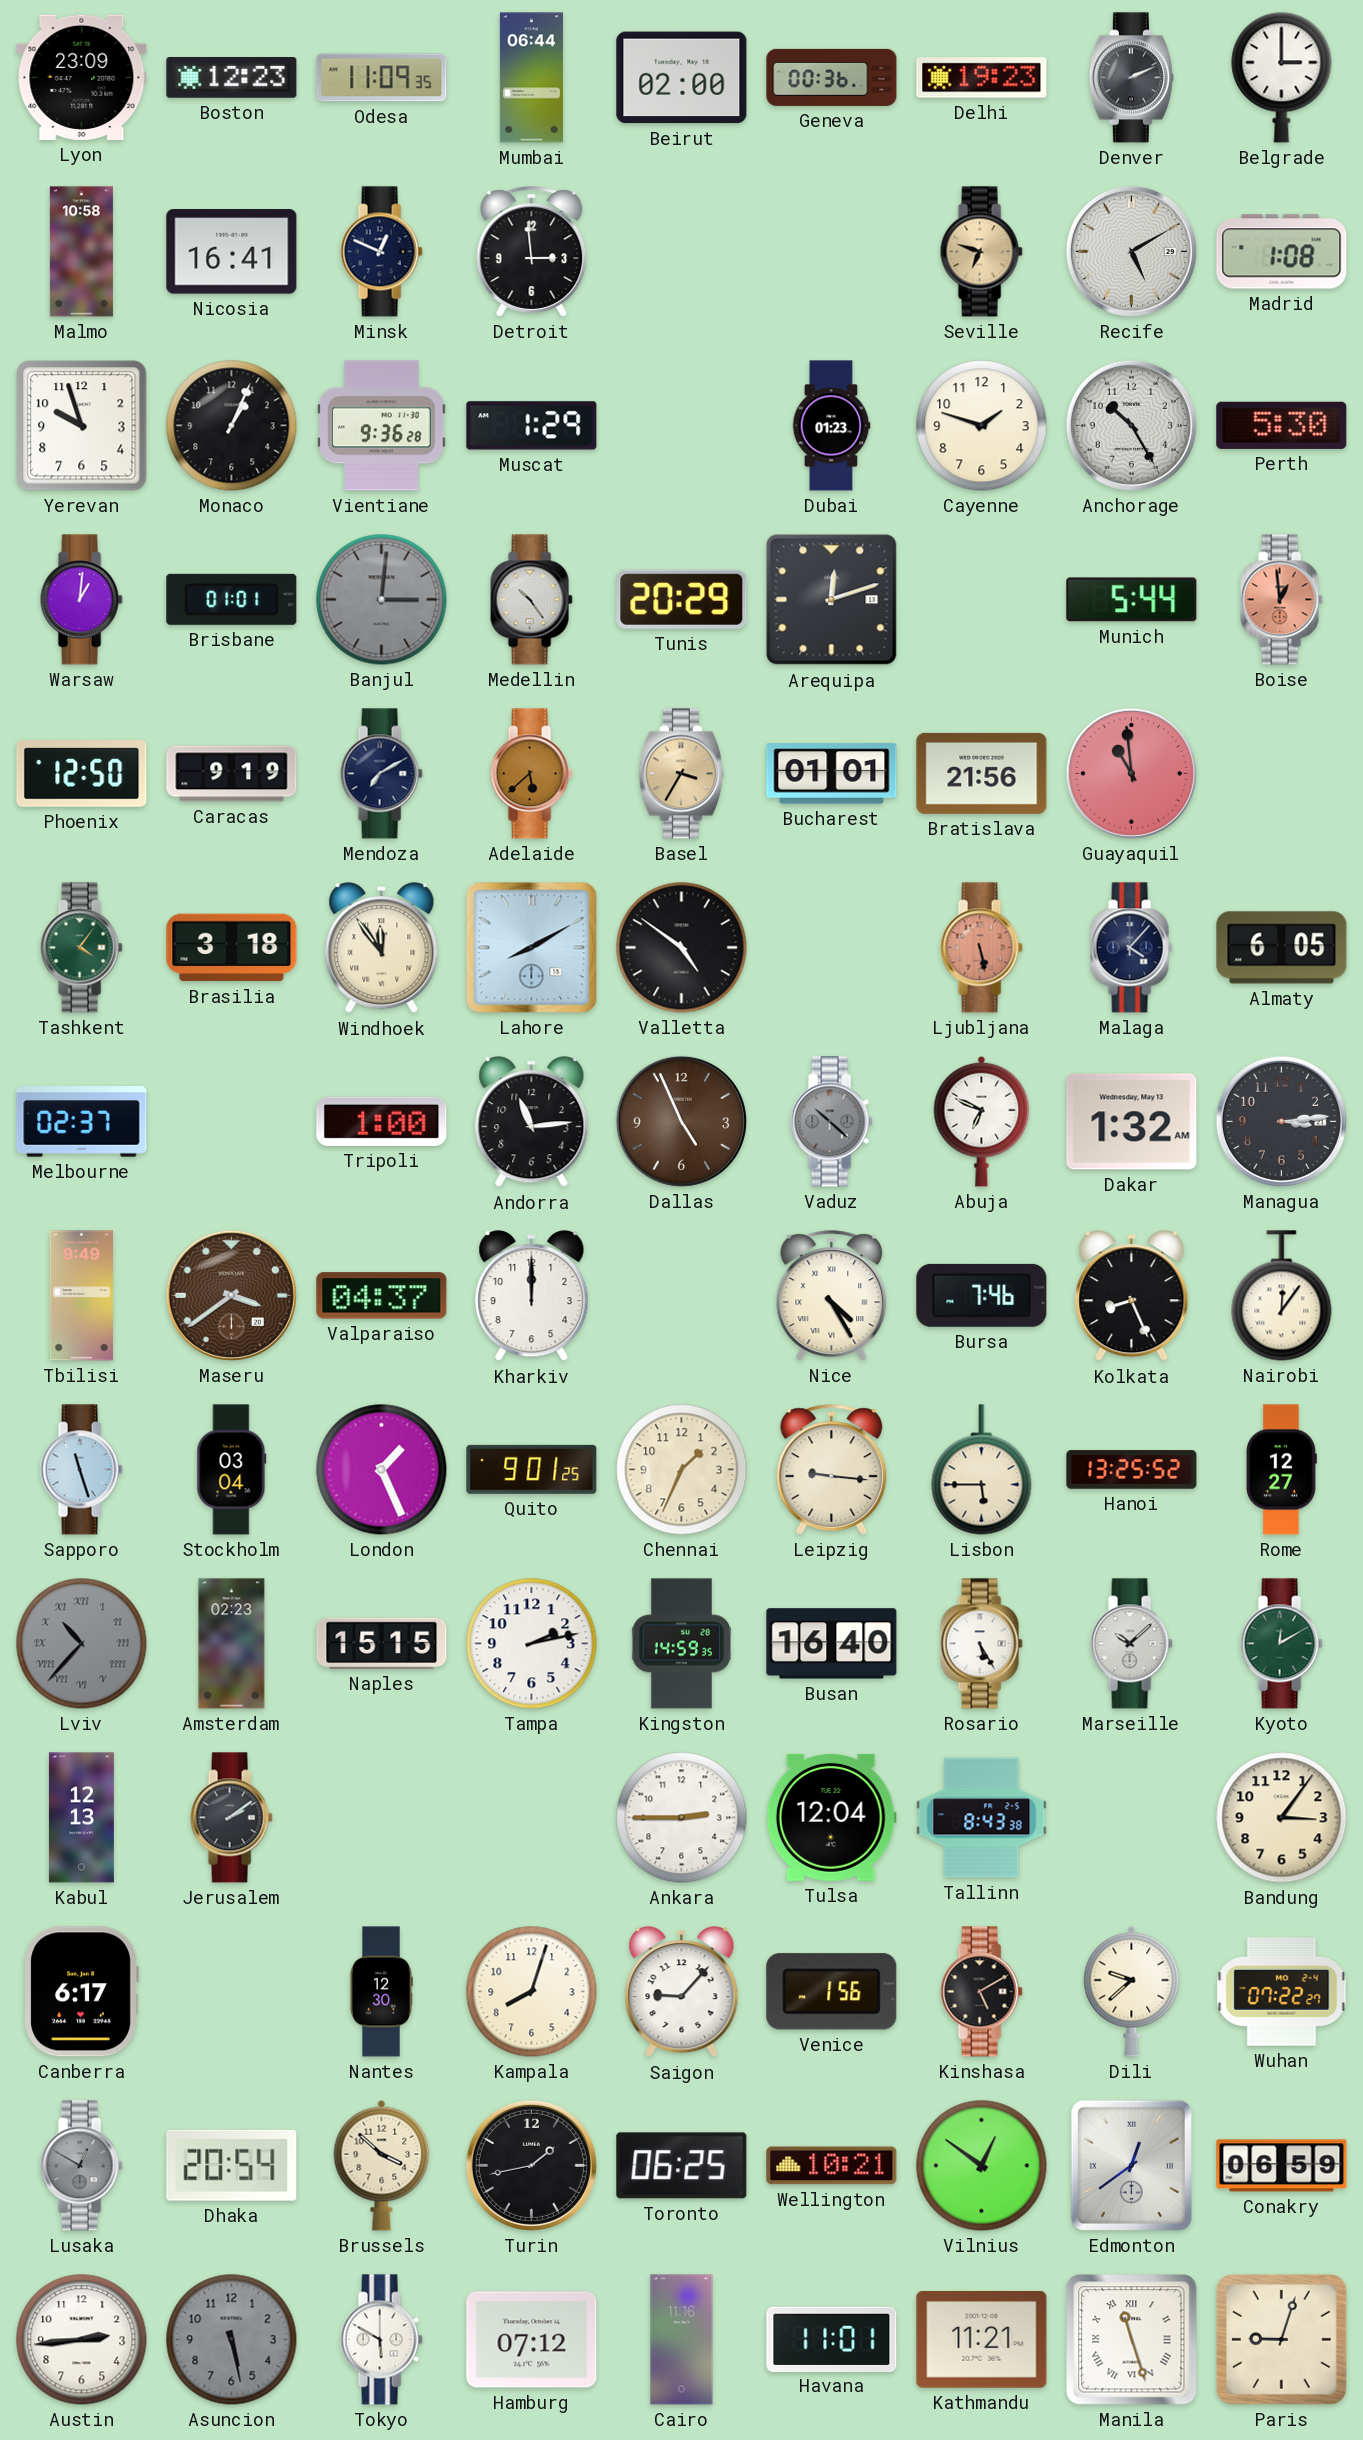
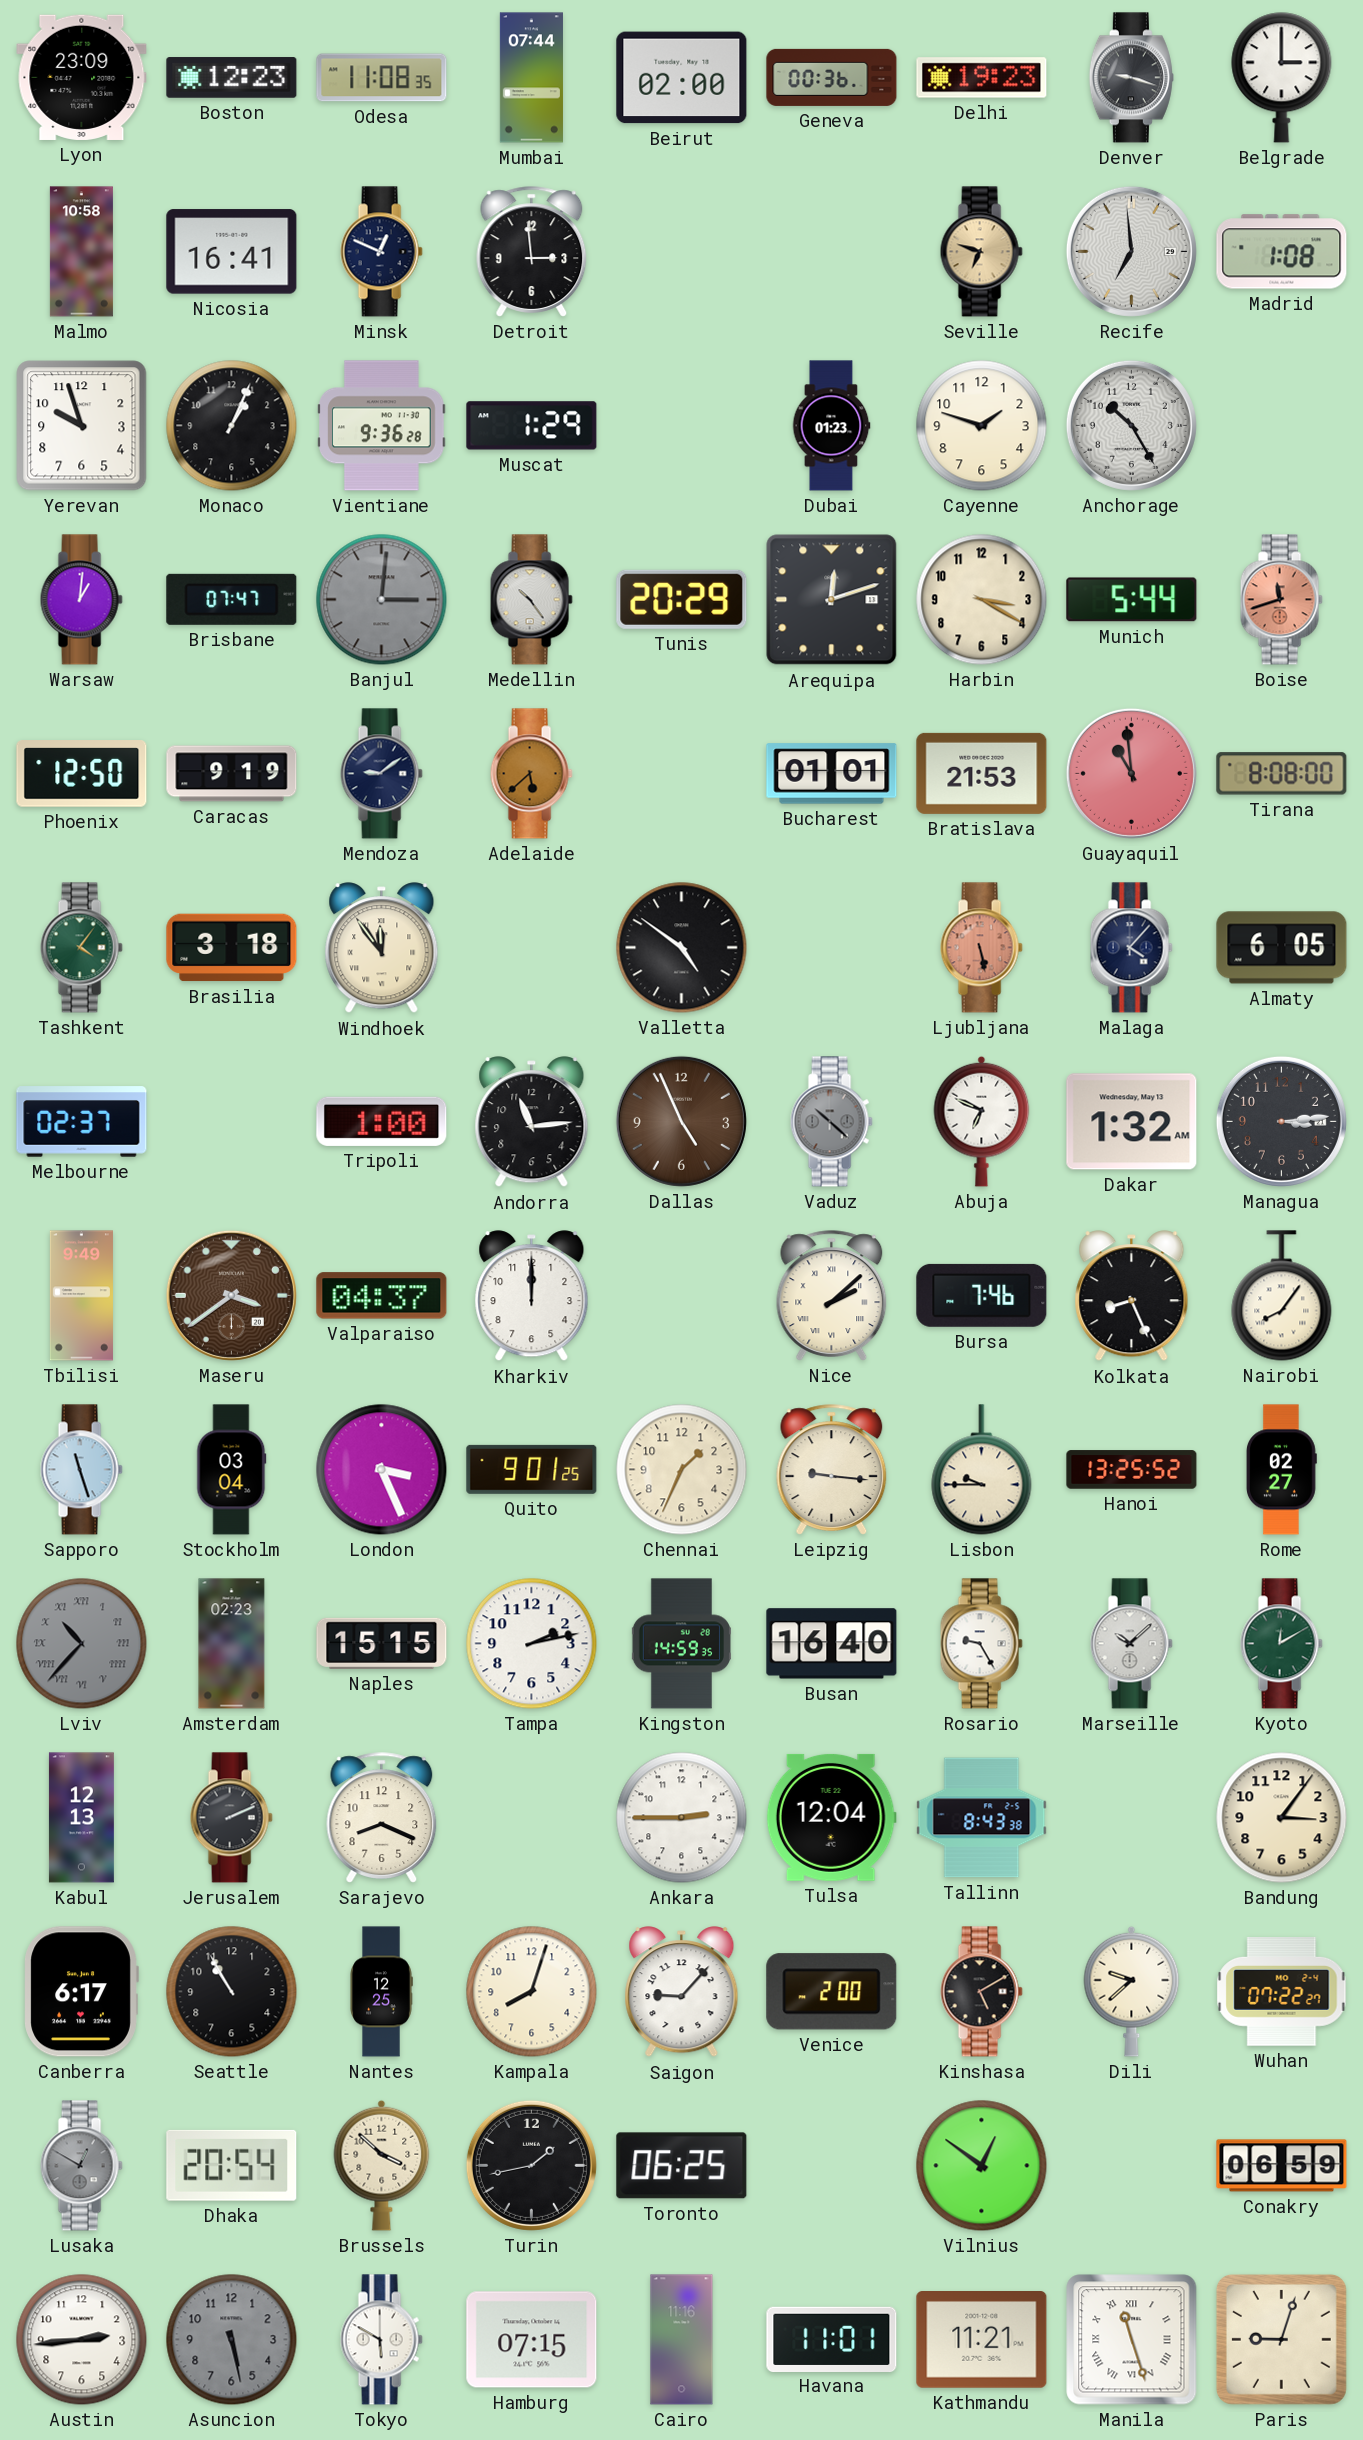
Odesa: 11:09 -> 11:08 (382, 78)
Mumbai: 06:44 -> 07:44 (531, 78)
Denver: 2:11 -> 9:18 (1131, 78)
Recife: 5:10 -> 6:59 (1131, 251)
Perth: 5:30 -> none (1282, 425)
Brisbane: 01:01 -> 07:47 (232, 599)
Harbin: none -> 3:20 (982, 600)
Boise: 12:59 -> 11:42 (1281, 600)
Mendoza: 7:10 -> 9:09 (381, 774)
Basel: 3:35 -> none (681, 774)
Bratislava: 21:56 -> 21:53 (982, 773)
Tirana: none -> 8:08 (1282, 774)
Lahore: 8:10 -> none (532, 948)
Nice: 4:25 -> 2:08 (832, 1296)
Nairobi: 12:06 -> 8:06 (1282, 1296)
London: 1:26 -> 3:26 (382, 1470)
Lisbon: 5:45 -> 9:45 (982, 1470)
Rome: 12:27 -> 02:27 (1282, 1470)
Rosario: 5:25 -> 9:25 (981, 1644)
Jerusalem: 2:09 -> 2:11 (231, 1818)
Sarajevo: none -> 8:19 (382, 1818)
Seattle: none -> 10:55 (232, 1992)
Nantes: 12:30 -> 12:25 (381, 1992)
Venice: 1:56 -> 2:00 (832, 1992)
Wellington: 10:21 -> none (832, 2166)
Edmonton: 12:39 -> none (1131, 2165)
Hamburg: 07:12 -> 07:15 (532, 2340)
